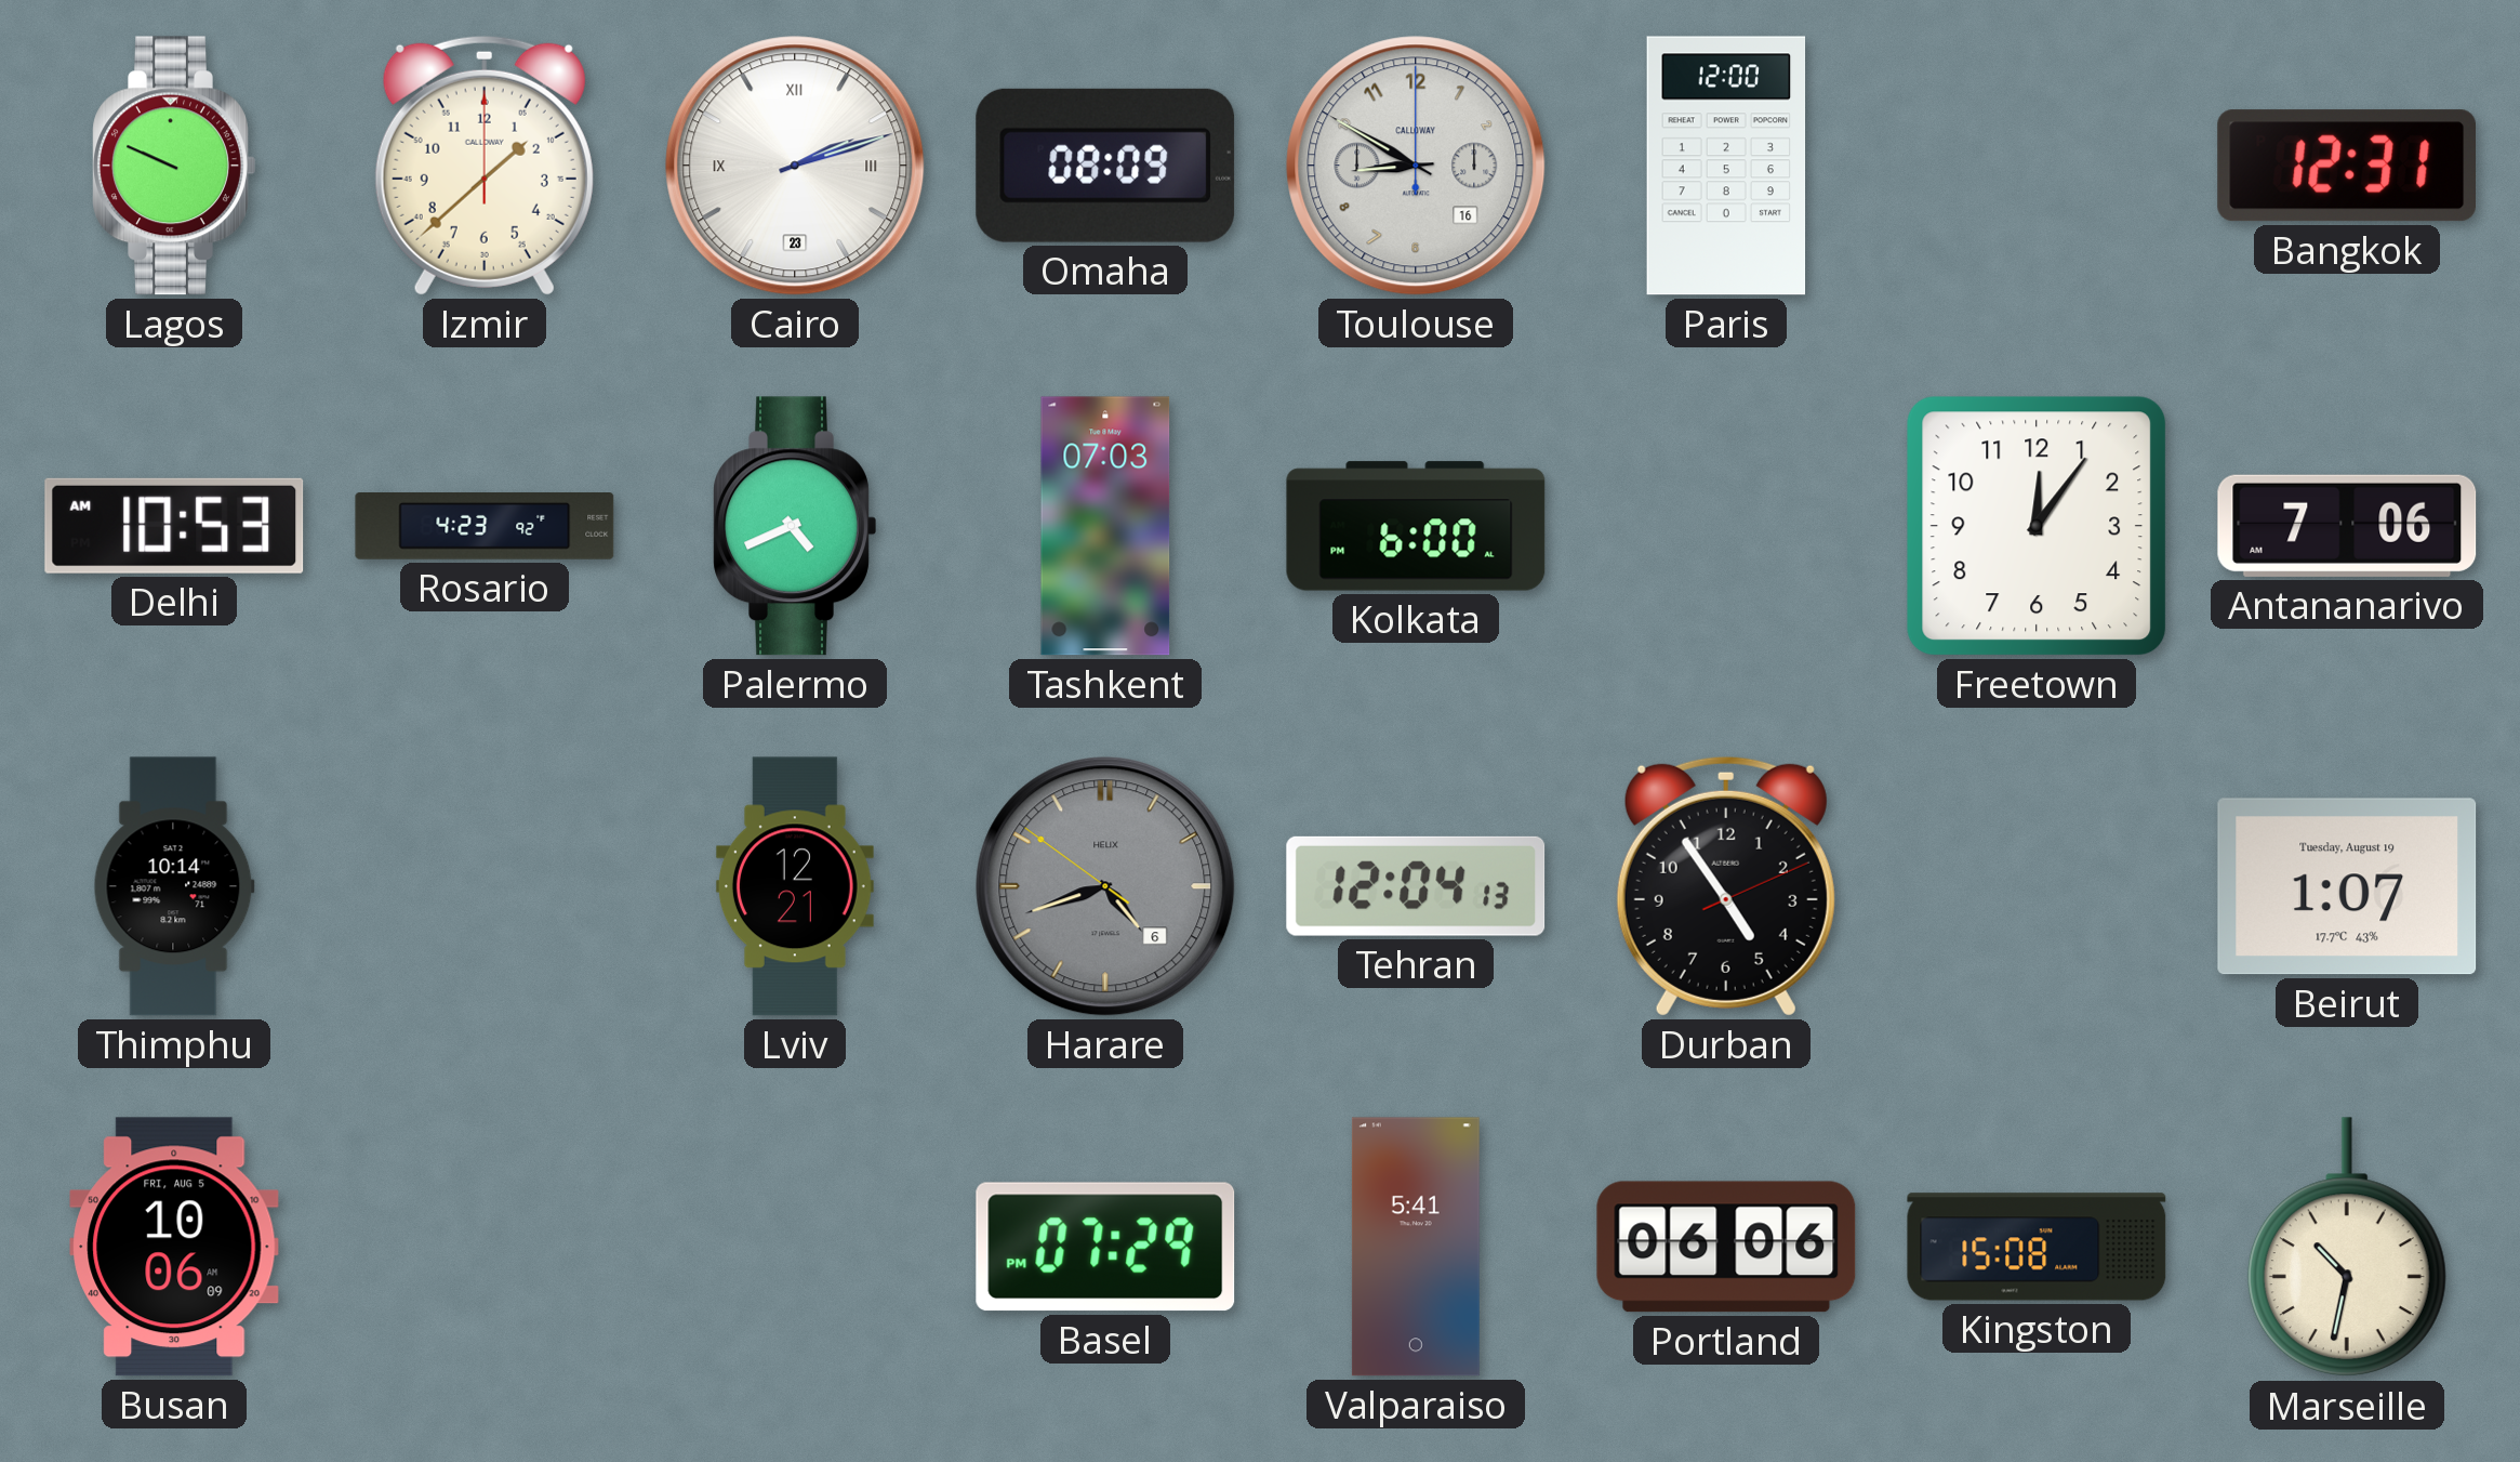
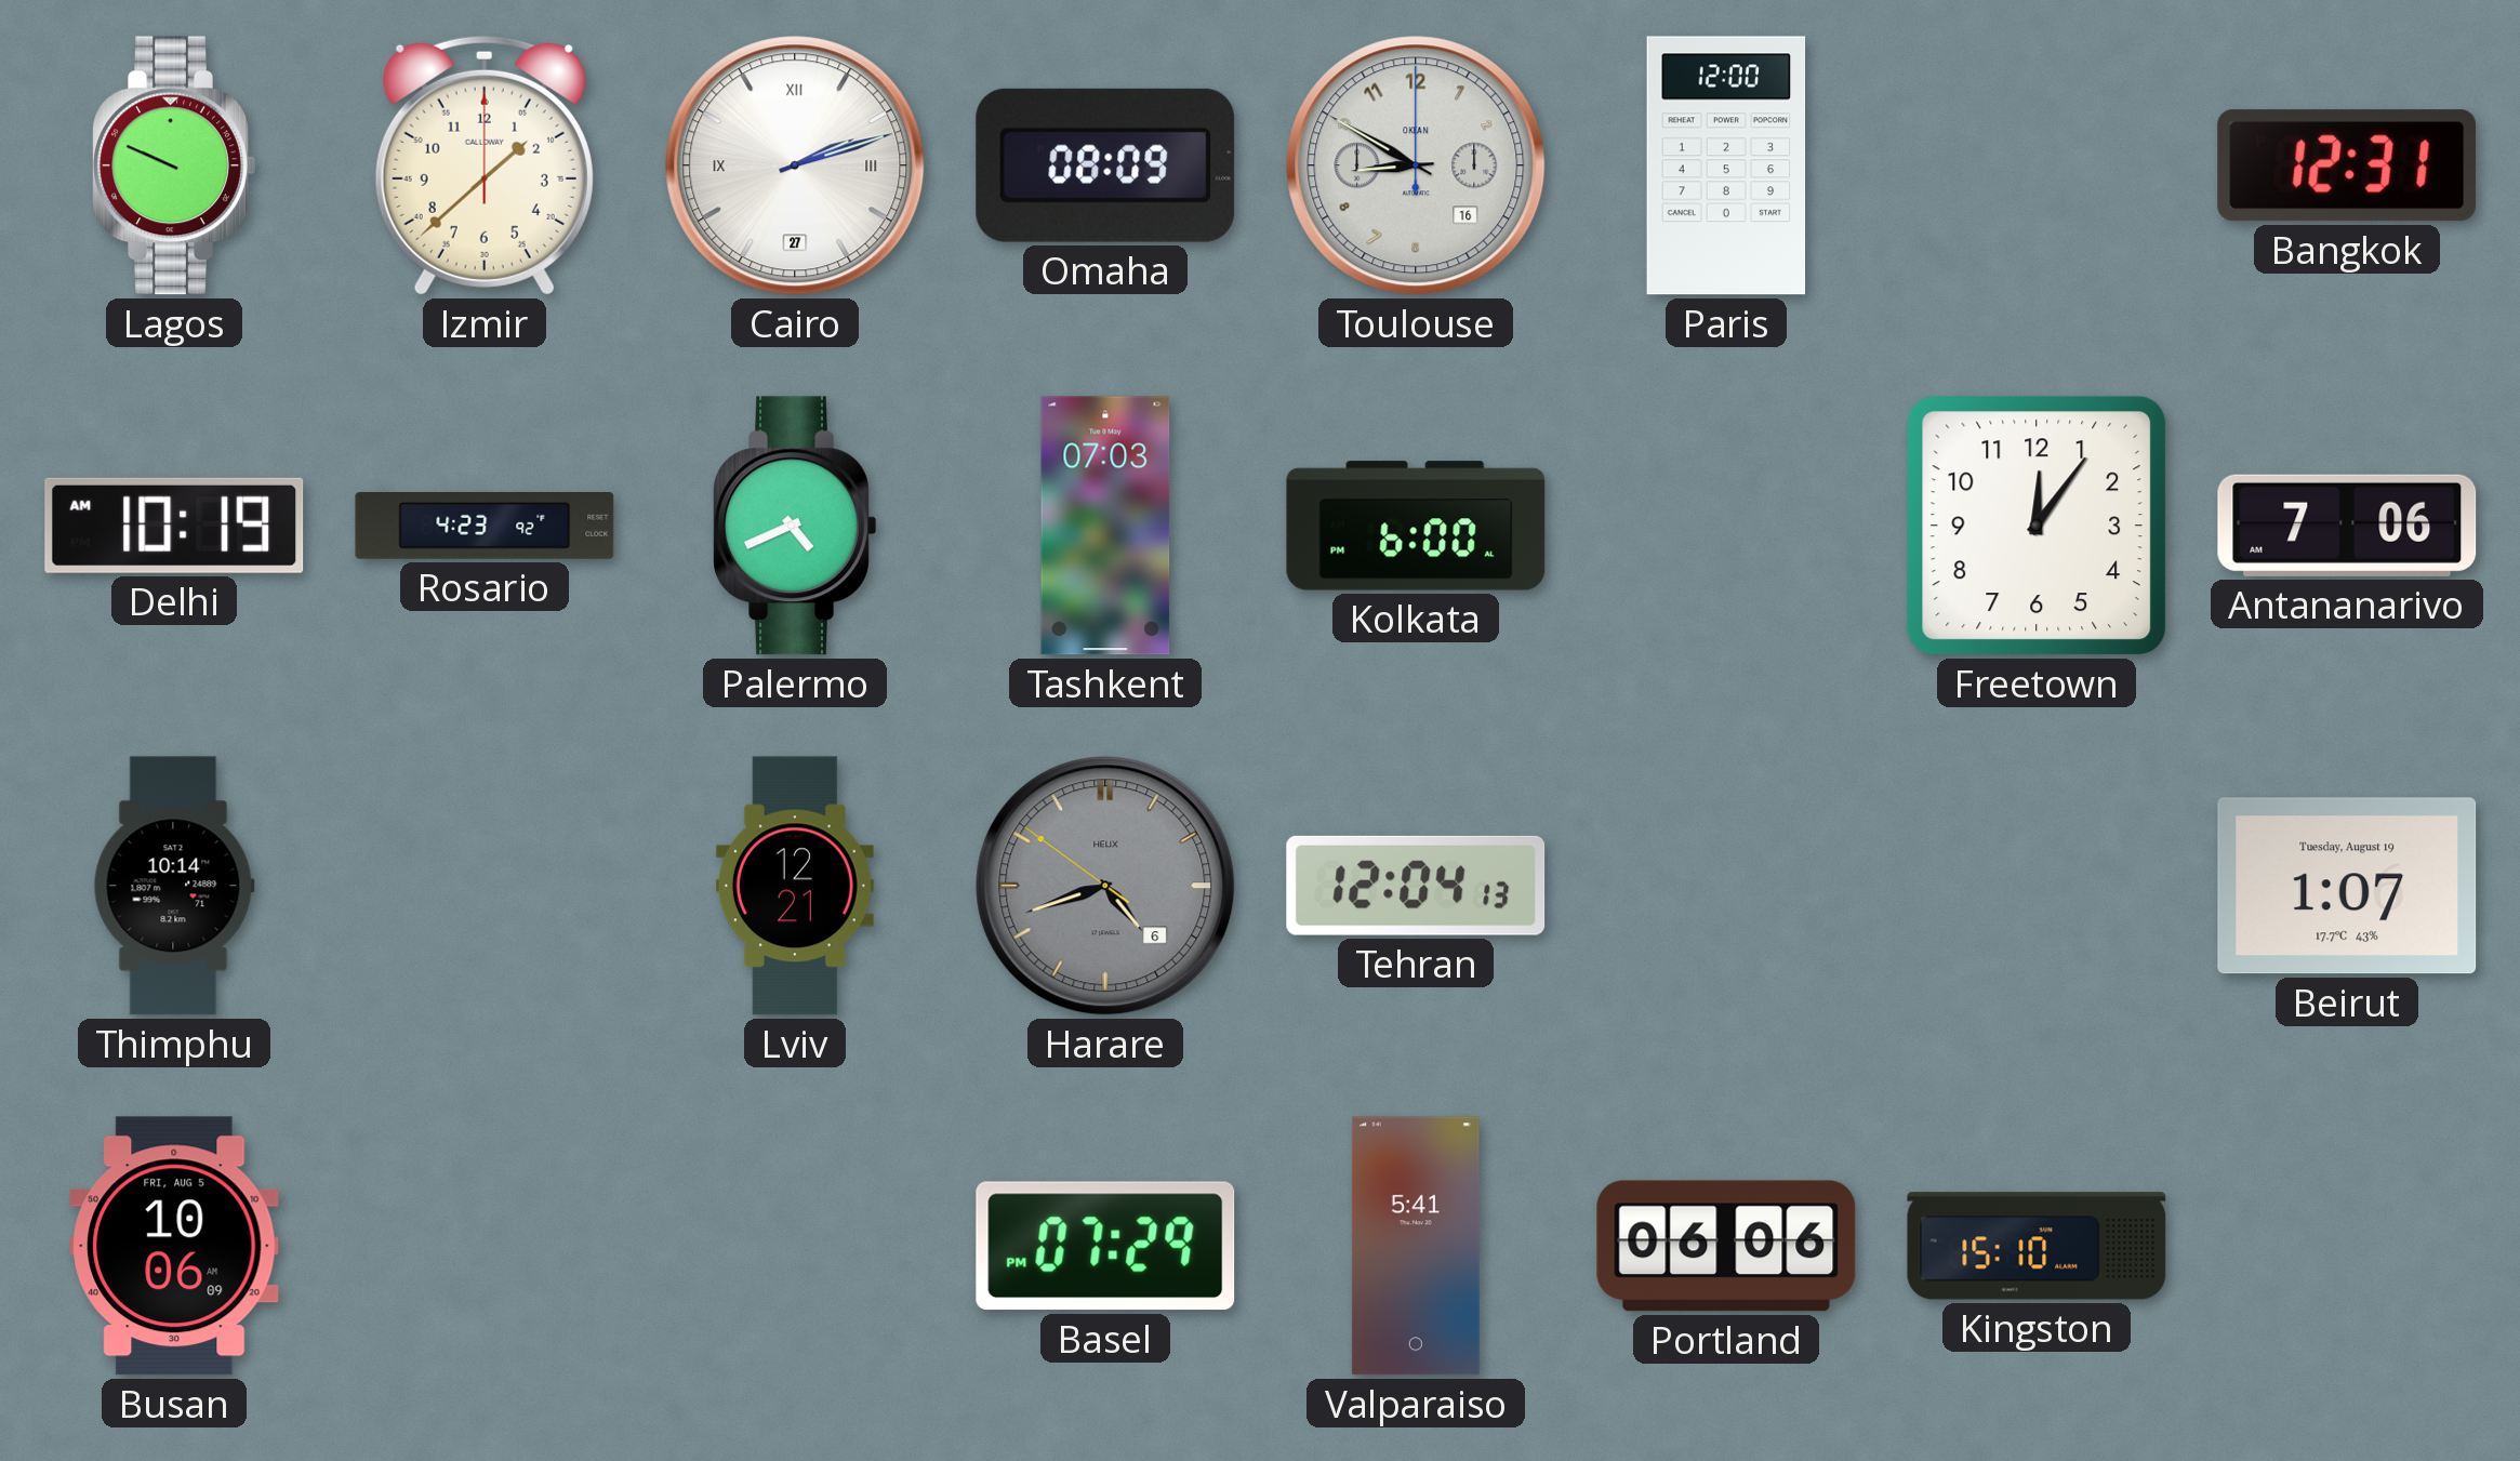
Cairo date: 23 -> 27 (795, 165)
Toulouse brand: CALLOWAY -> OKEAN (1416, 165)
Delhi: 10:53 -> 10:19 (174, 526)
Durban: 4:54 -> none (1726, 886)
Kingston: 15:08 -> 15:10 (2037, 1246)
Marseille: 10:32 -> none (2347, 1248)
